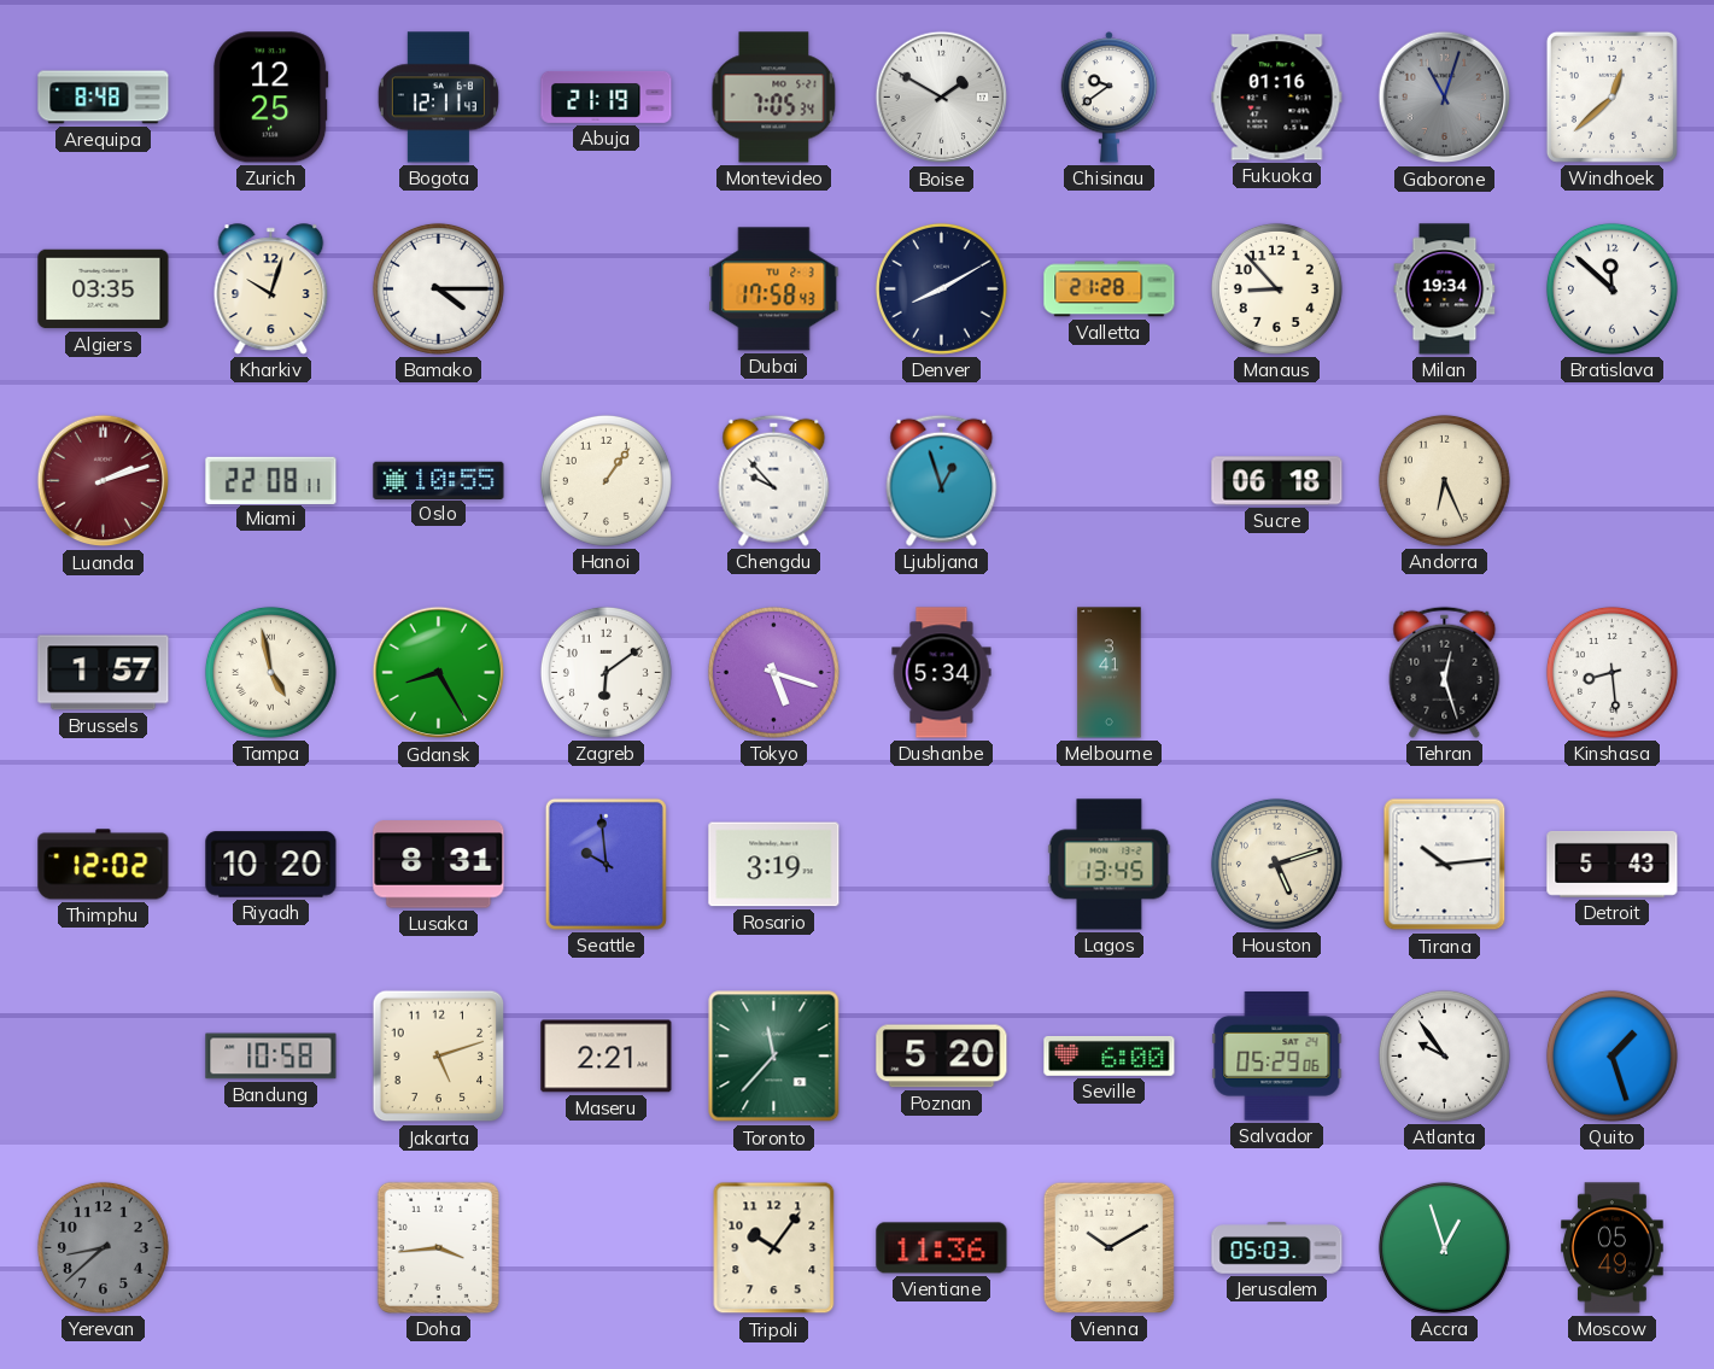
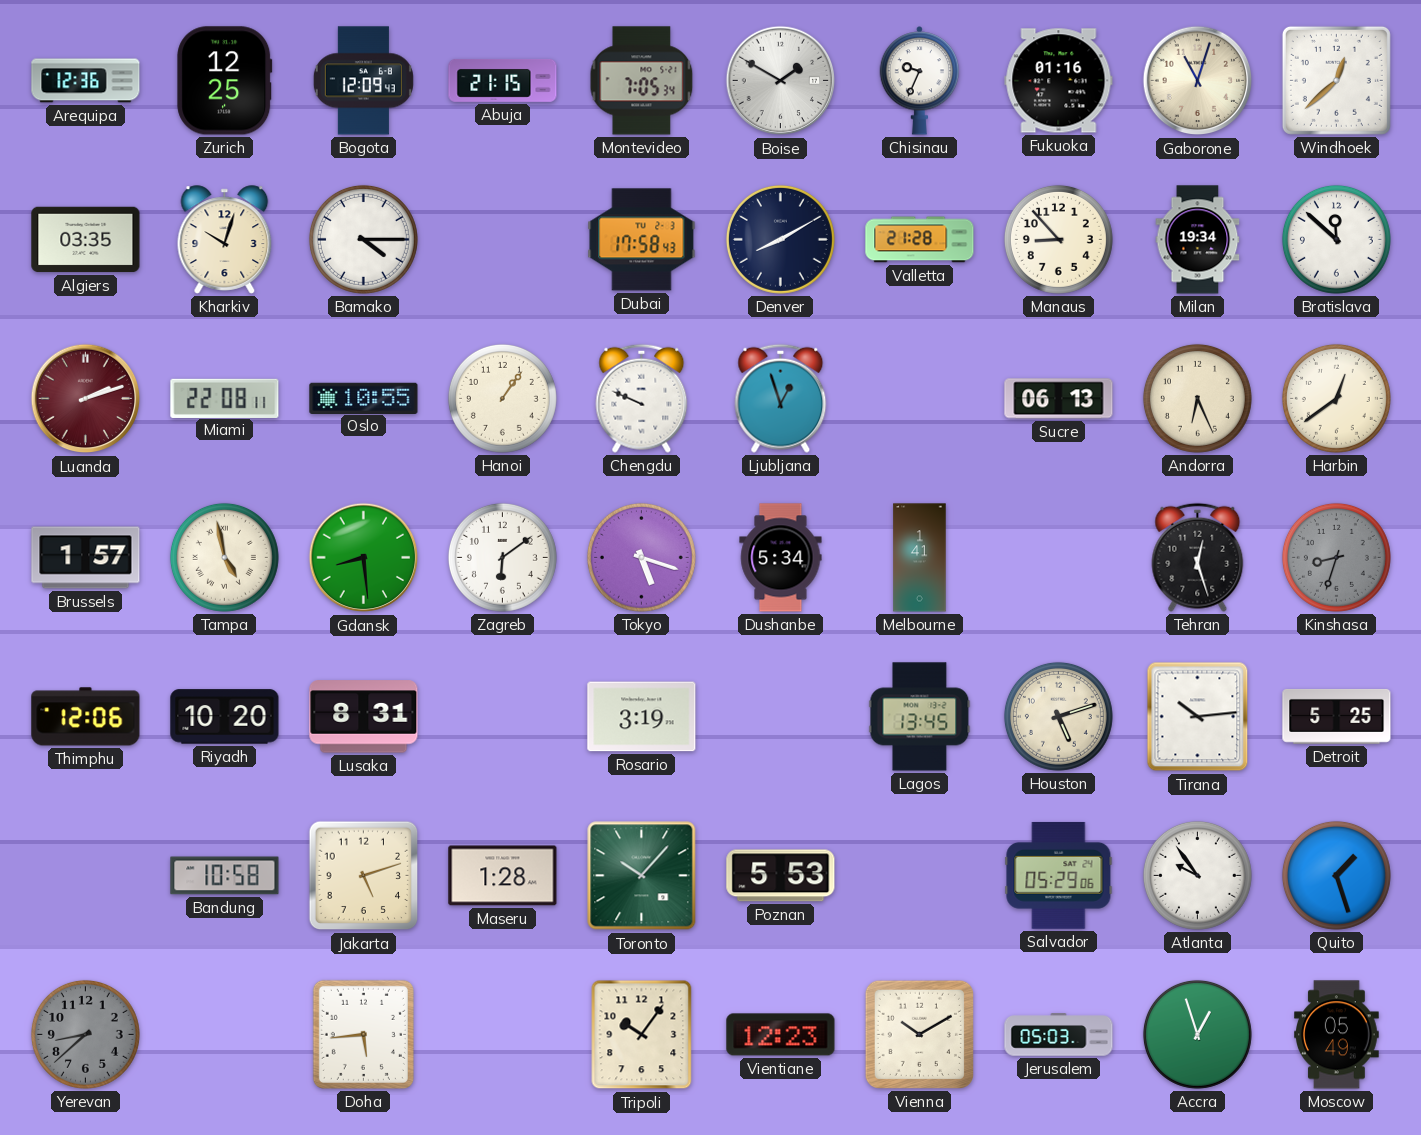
Arequipa: 8:48 -> 12:36 (86, 81)
Bogota: 12:11 -> 12:09 (363, 81)
Abuja: 21:19 -> 21:15 (503, 81)
Chisinau: 9:39 -> 9:34 (920, 81)
Gaborone dial: grey -> cream (1198, 81)
Chengdu: 9:53 -> 9:49 (642, 398)
Sucre: 06:18 -> 06:13 (1059, 399)
Harbin: none -> 12:39 (1336, 398)
Gdansk: 8:25 -> 8:29 (364, 558)
Melbourne: 3:41 -> 1:41 (920, 558)
Kinshasa: 8:29 -> 8:33 (1336, 557)
Kinshasa dial: white -> grey (1336, 557)
Thimphu: 12:02 -> 12:06 (86, 717)
Seattle: 9:59 -> none (606, 864)
Detroit: 5:43 -> 5:25 (1337, 716)
Maseru: 2:21 -> 1:28 (503, 876)
Toronto: 11:37 -> 10:07 (642, 876)
Poznan: 5:20 -> 5:53 (781, 876)
Seville: 6:00 -> none (1110, 1055)
Doha: 3:44 -> 5:44 (363, 1034)
Vientiane: 11:36 -> 12:23 (781, 1035)
